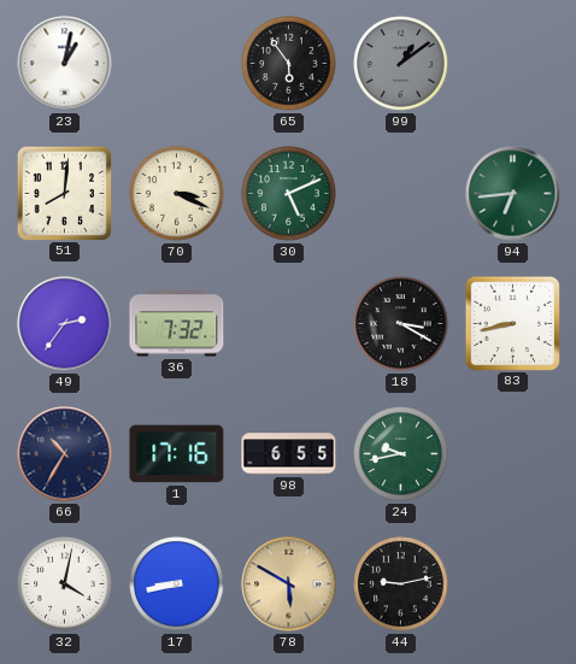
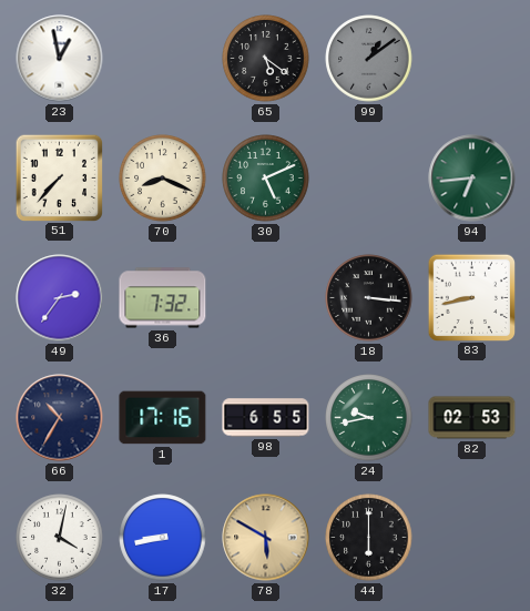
23: 1:02 -> 12:58 (60, 59)
65: 5:54 -> 5:21 (266, 59)
51: 8:01 -> 7:37 (59, 177)
70: 3:19 -> 8:19 (163, 179)
18: 3:20 -> 3:16 (369, 298)
82: none -> 02:53 (472, 418)
44: 9:13 -> 6:00 (369, 538)
